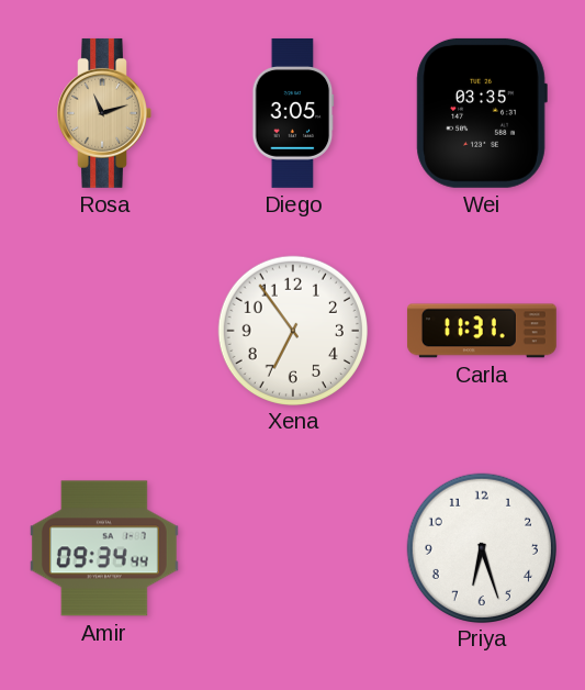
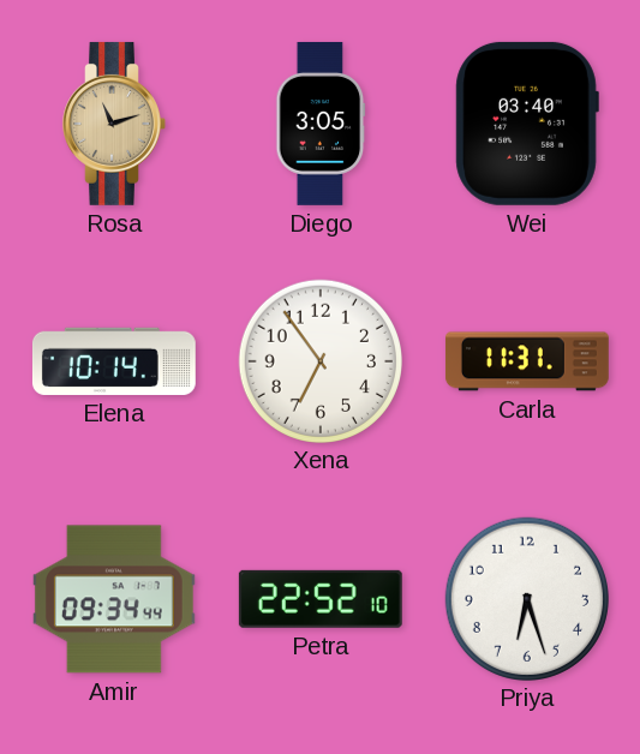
Wei: 03:35 -> 03:40 (527, 124)
Elena: none -> 10:14 (114, 361)
Petra: none -> 22:52 (321, 599)
